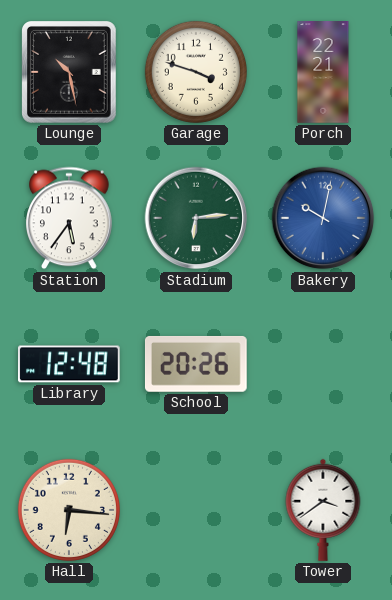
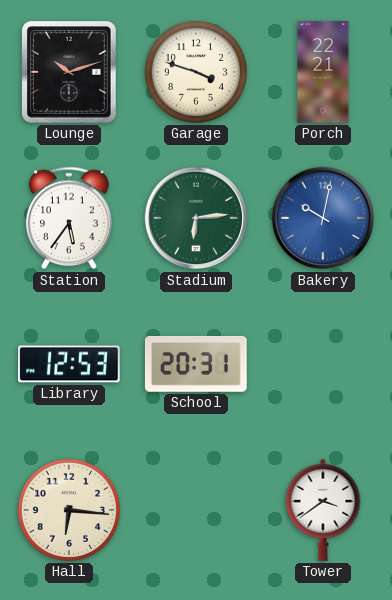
Lounge: 10:28 -> 10:12 (70, 73)
Library: 12:48 -> 12:53 (70, 364)
School: 20:26 -> 20:31 (196, 364)
